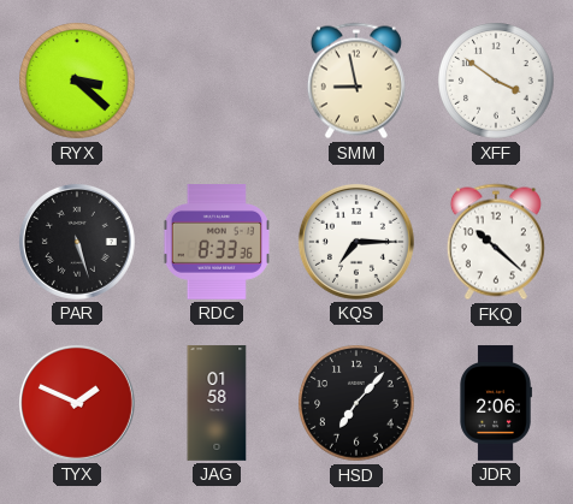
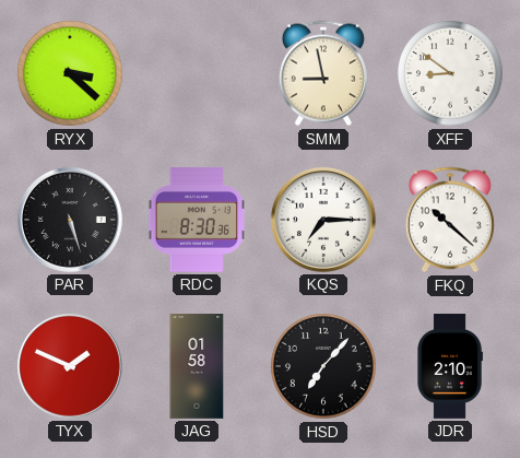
XFF: 3:51 -> 8:51 (450, 73)
RDC: 8:33 -> 8:30 (196, 221)
JDR: 2:06 -> 2:10 (450, 366)
